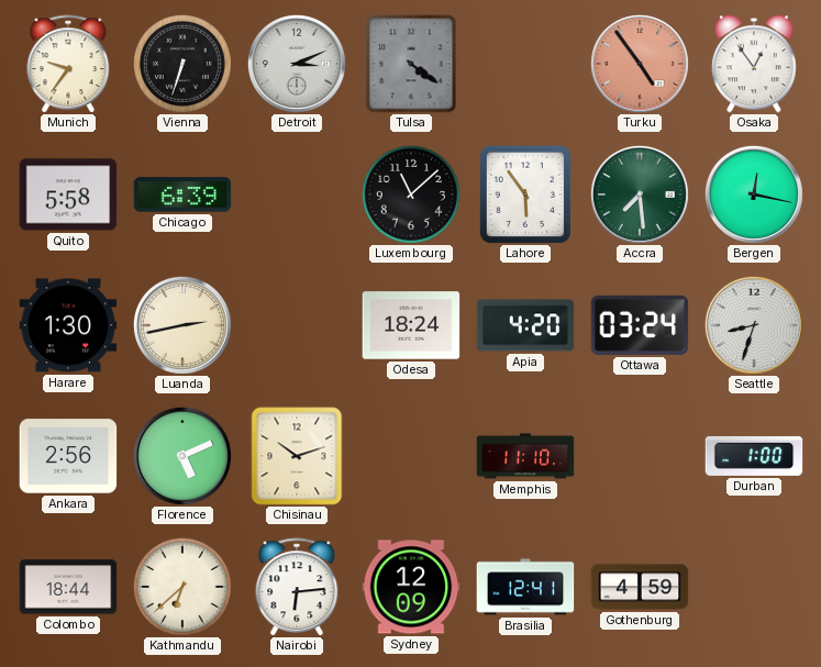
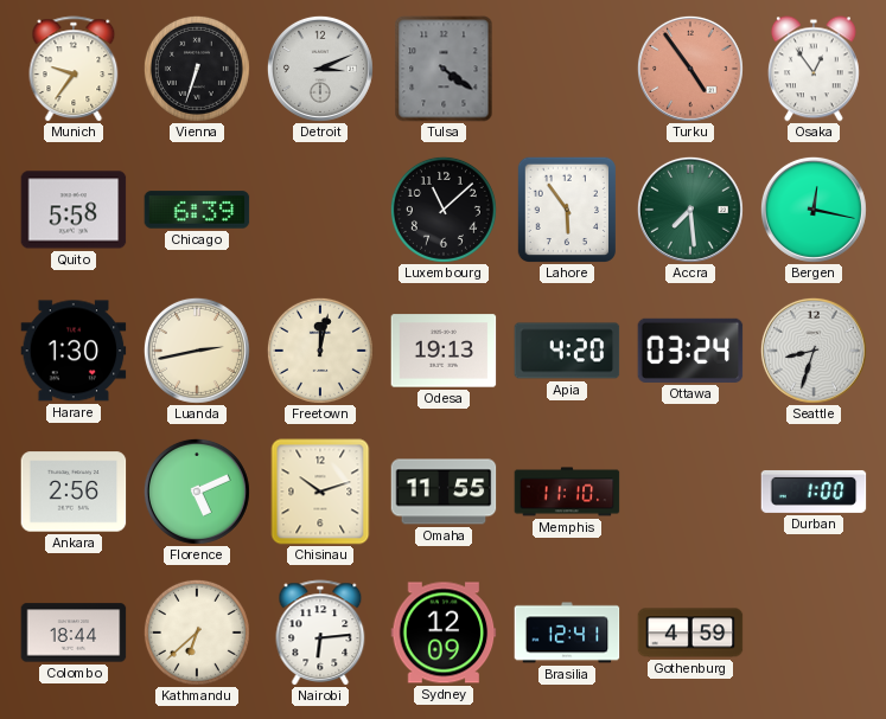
Freetown: none -> 12:02 (320, 351)
Odesa: 18:24 -> 19:13 (444, 351)
Omaha: none -> 11:55 (444, 492)
